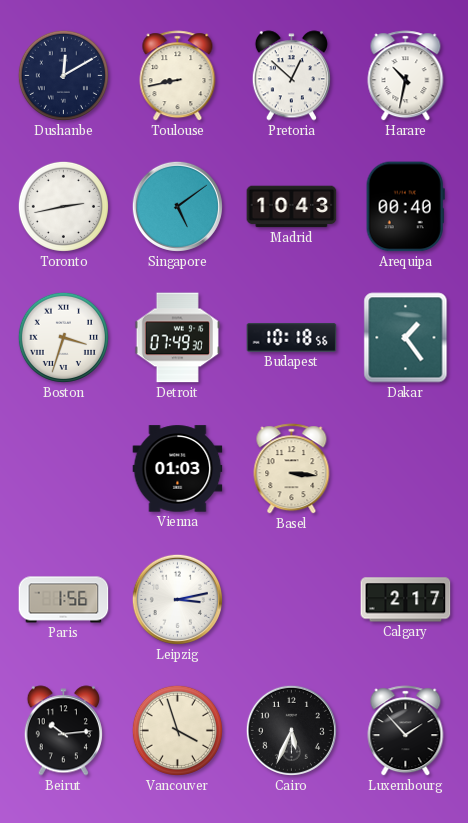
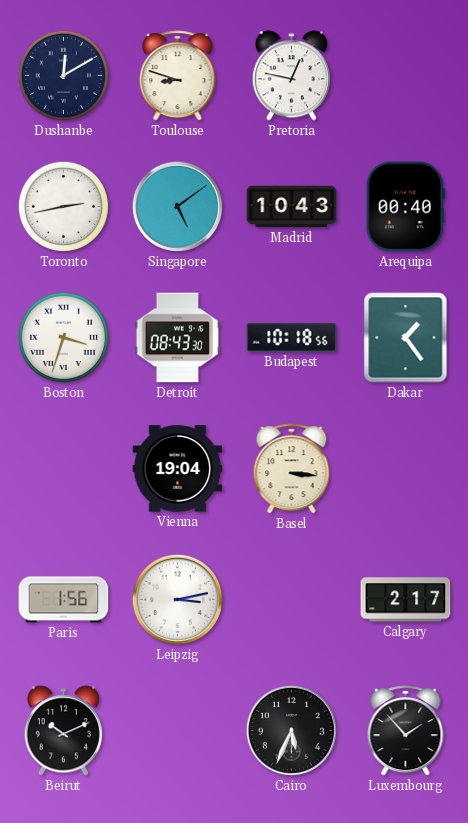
Toulouse: 8:43 -> 8:48 (178, 76)
Pretoria: 12:52 -> 12:47 (291, 76)
Harare: 10:32 -> none (406, 76)
Detroit: 07:49 -> 08:43 (177, 338)
Vienna: 01:03 -> 19:04 (178, 469)
Beirut: 10:14 -> 10:11 (63, 731)
Vancouver: 3:57 -> none (177, 730)
